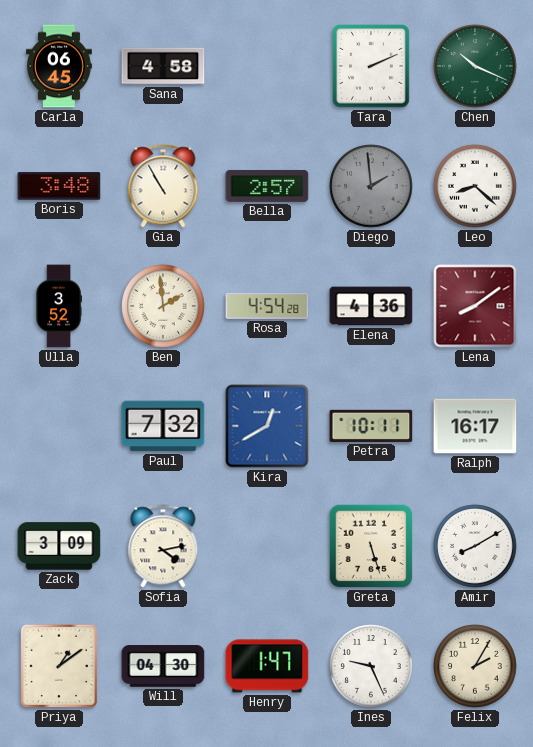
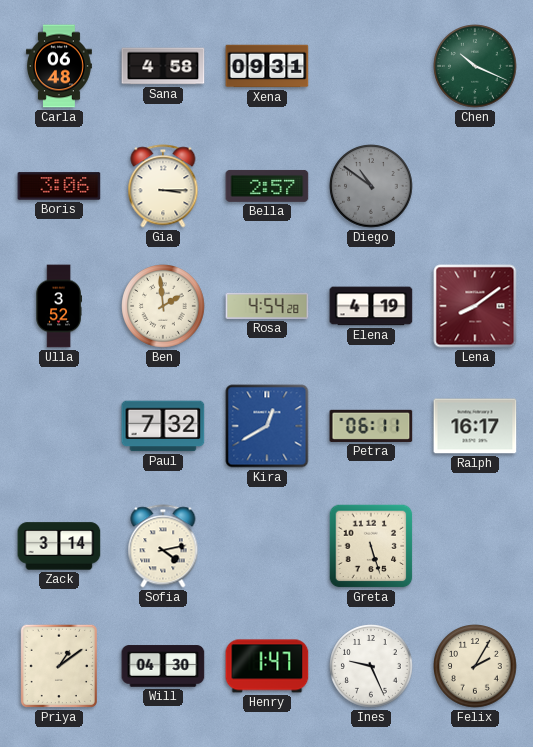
Carla: 06:45 -> 06:48 (59, 66)
Xena: none -> 09:31 (267, 66)
Tara: 2:11 -> none (371, 66)
Boris: 3:48 -> 3:06 (59, 186)
Gia: 10:55 -> 3:15 (163, 186)
Diego: 1:59 -> 10:51 (371, 186)
Leo: 8:22 -> none (475, 186)
Elena: 4:36 -> 4:19 (371, 306)
Petra: 10:11 -> 06:11 (371, 426)
Zack: 3:09 -> 3:14 (59, 546)
Amir: 8:10 -> none (475, 546)
